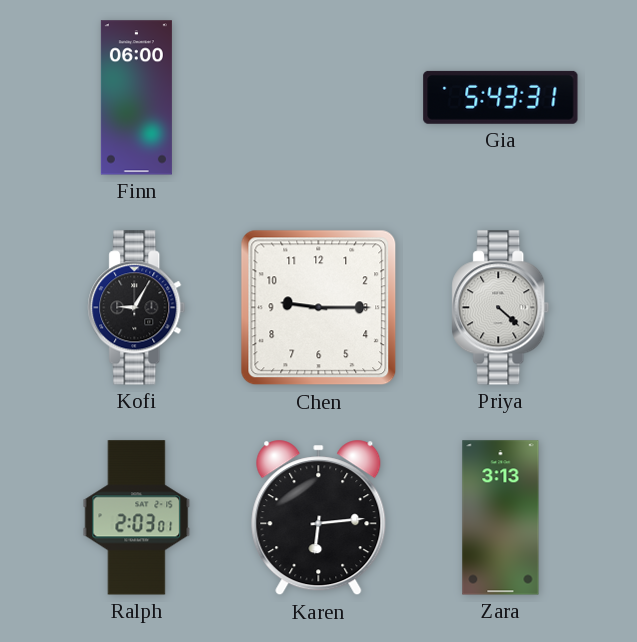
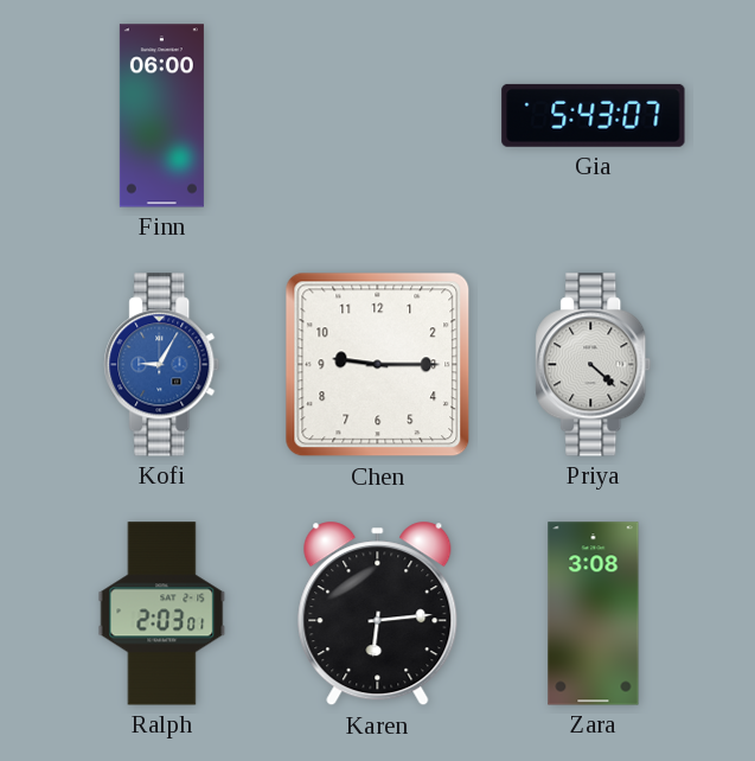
Gia: 5:43:31 -> 5:43:07 (594, 115)
Kofi dial: black -> blue (162, 365)
Zara: 3:13 -> 3:08 (594, 614)
